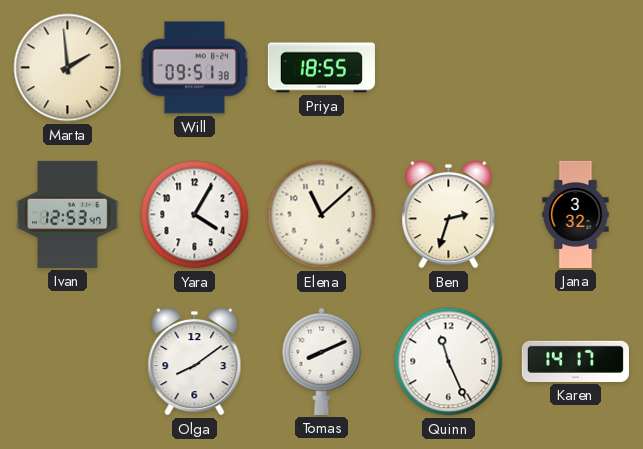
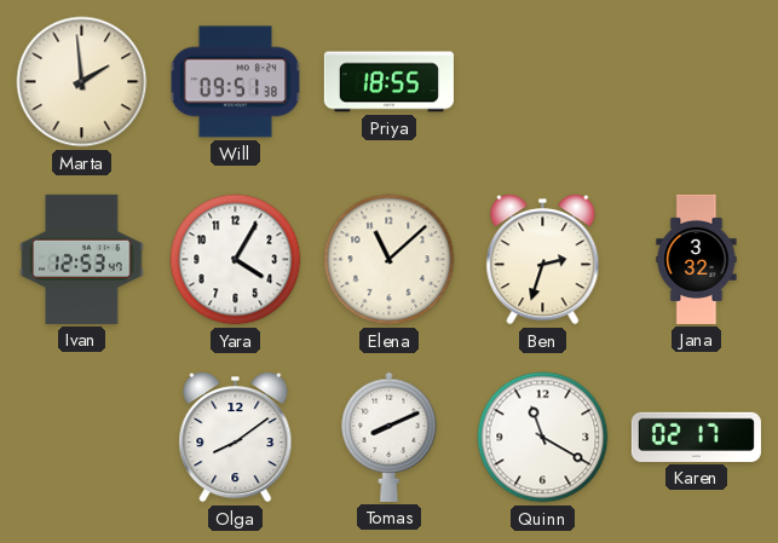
Quinn: 11:26 -> 11:20 (543, 438)
Karen: 14:17 -> 02:17 (696, 437)
